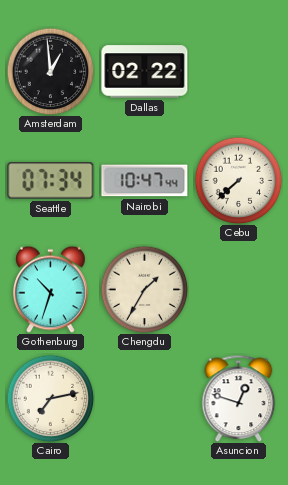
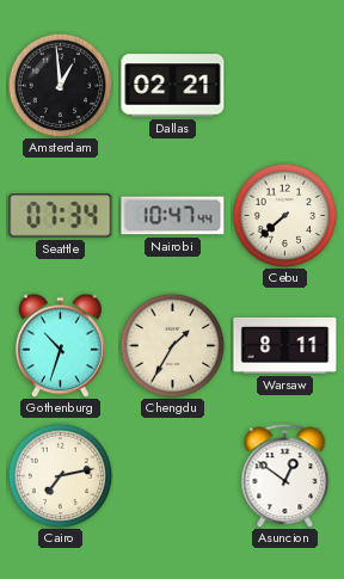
Dallas: 02:22 -> 02:21 (173, 86)
Warsaw: none -> 8:11 (285, 345)
Asuncion: 12:48 -> 12:51 (285, 475)
